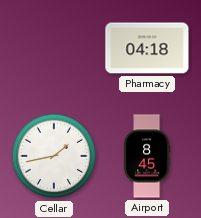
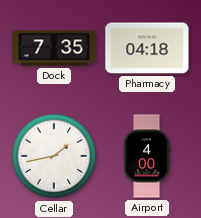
Dock: none -> 7:35 (54, 48)
Airport: 8:45 -> 4:00 (147, 156)
